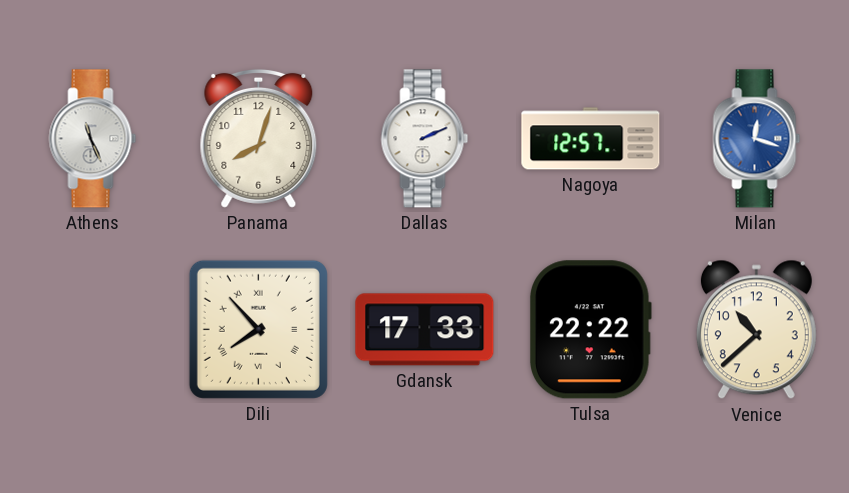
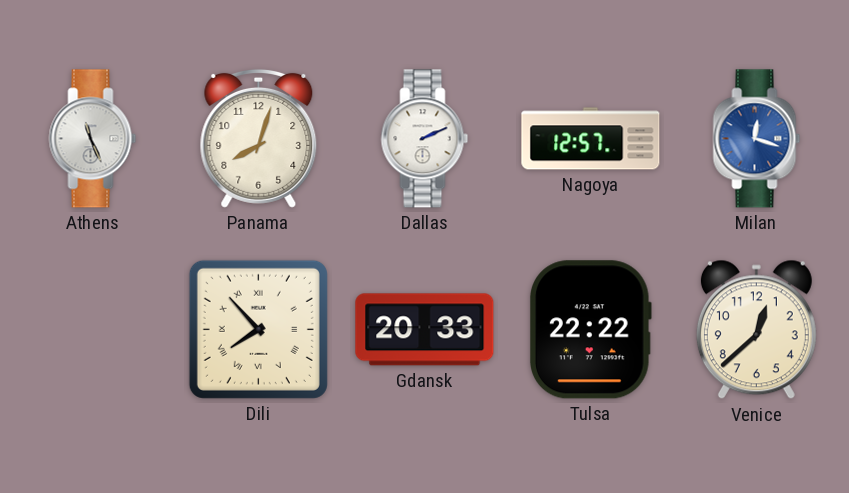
Gdansk: 17:33 -> 20:33 (425, 330)
Venice: 10:38 -> 12:38 (756, 330)
